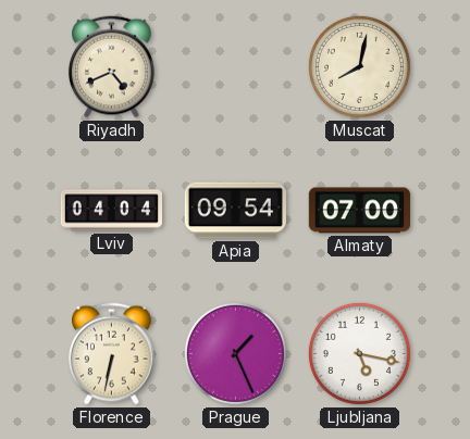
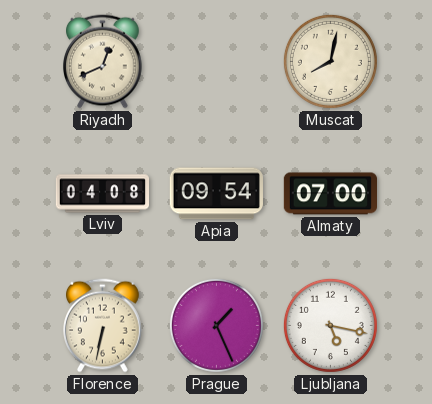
Riyadh: 4:41 -> 12:41 (103, 62)
Lviv: 04:04 -> 04:08 (102, 194)
